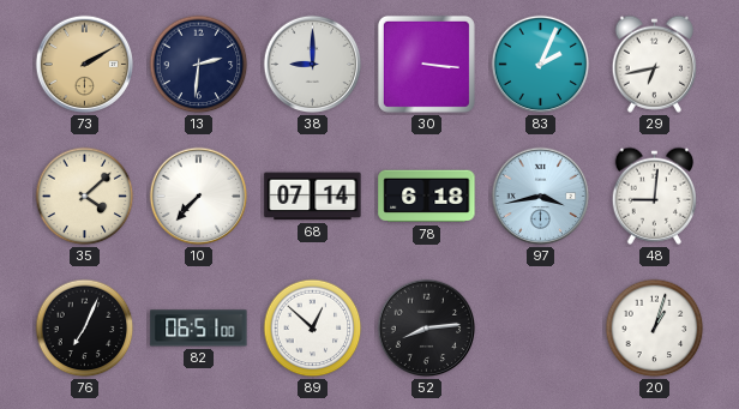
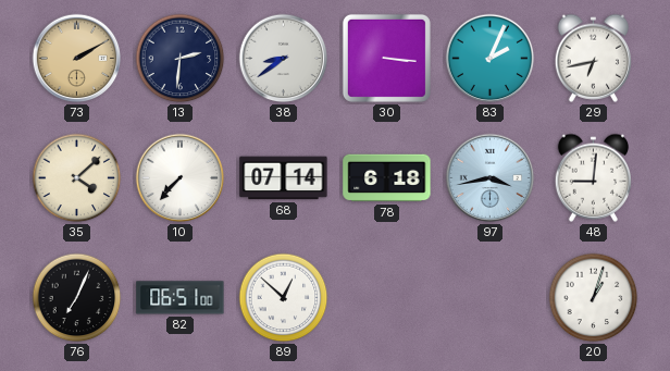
38: 9:00 -> 8:39 (284, 59)
52: 8:14 -> none (427, 329)
